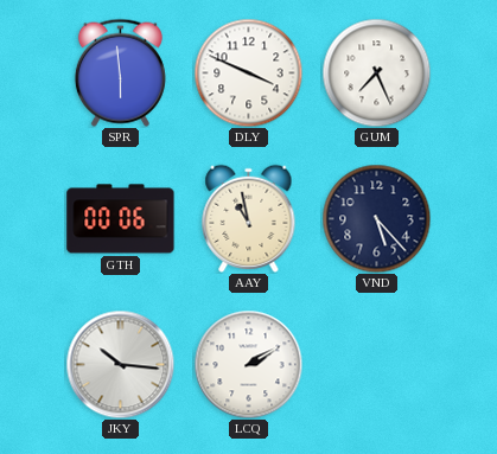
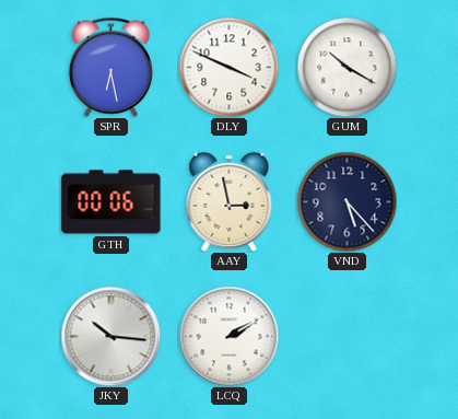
SPR: 5:59 -> 6:28 (110, 67)
GUM: 7:26 -> 10:20 (347, 67)
AAY: 10:58 -> 2:58 (230, 201)
